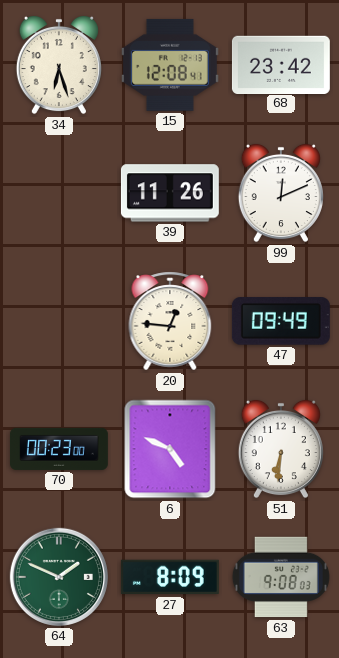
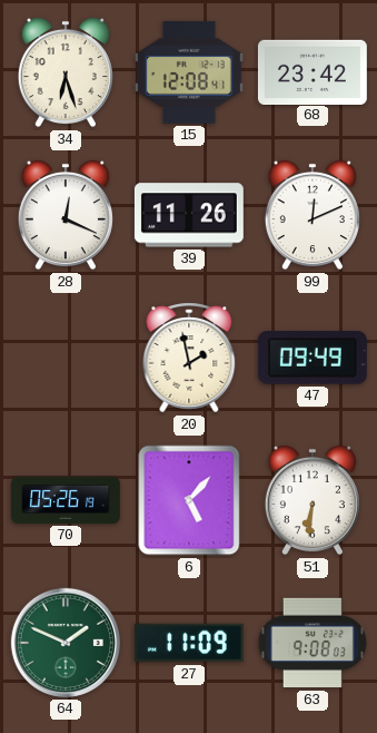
28: none -> 12:19 (66, 215)
20: 12:46 -> 1:58 (189, 358)
70: 00:23 -> 05:26 (66, 500)
6: 4:49 -> 5:07 (189, 500)
27: 8:09 -> 11:09 (189, 643)
